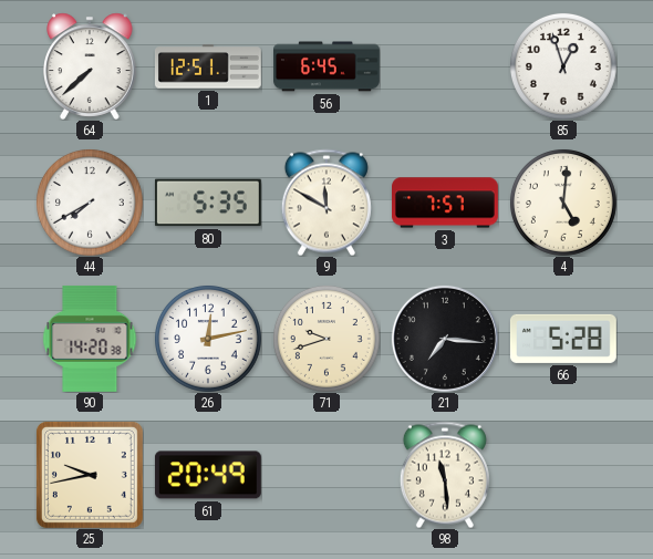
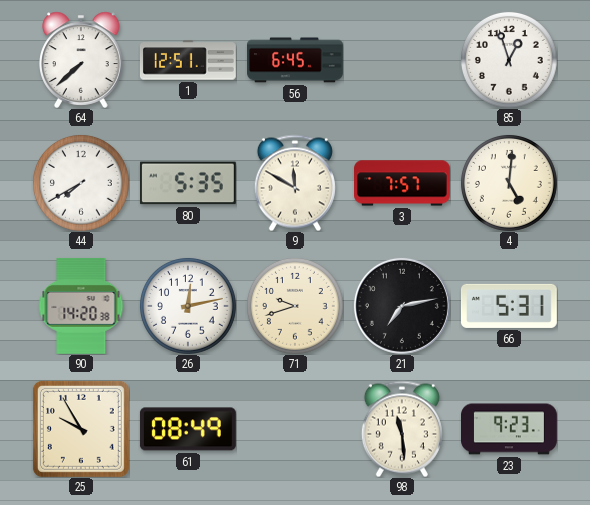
21: 7:16 -> 7:13 (402, 306)
66: 5:28 -> 5:31 (509, 306)
25: 9:43 -> 9:55 (81, 429)
61: 20:49 -> 08:49 (188, 429)
23: none -> 9:23 (510, 429)
